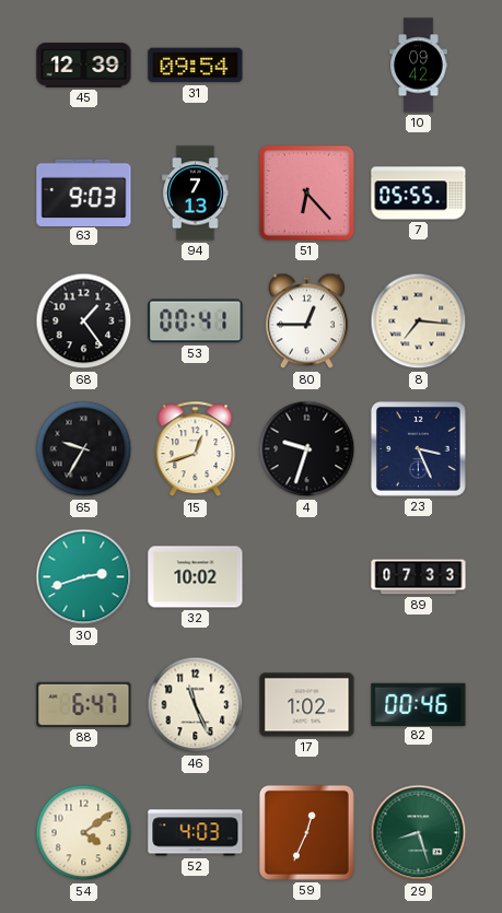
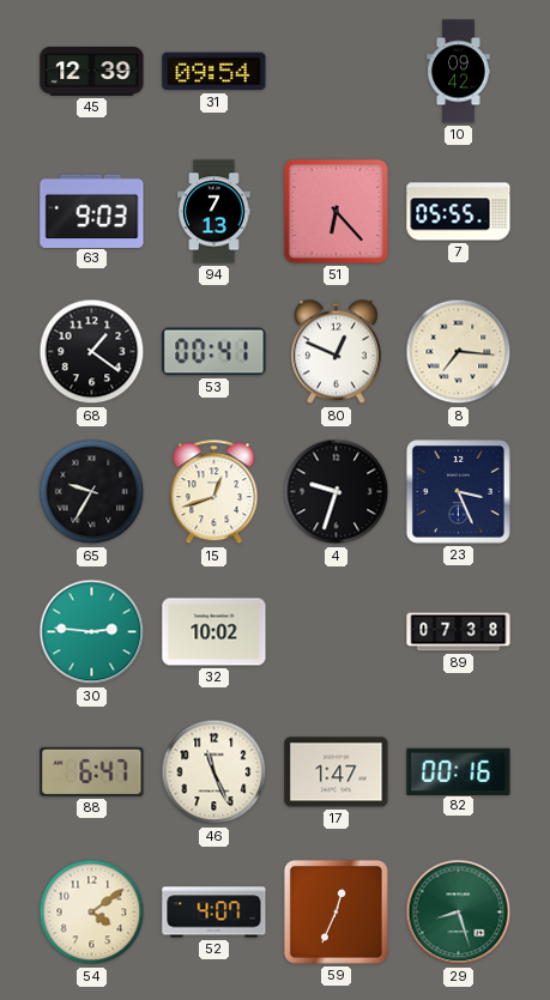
68: 1:24 -> 1:21 (92, 352)
80: 12:45 -> 12:49 (336, 352)
30: 2:42 -> 2:46 (92, 632)
89: 07:33 -> 07:38 (459, 632)
17: 1:02 -> 1:47 (337, 772)
82: 00:46 -> 00:16 (459, 771)
52: 4:03 -> 4:07 (214, 913)
